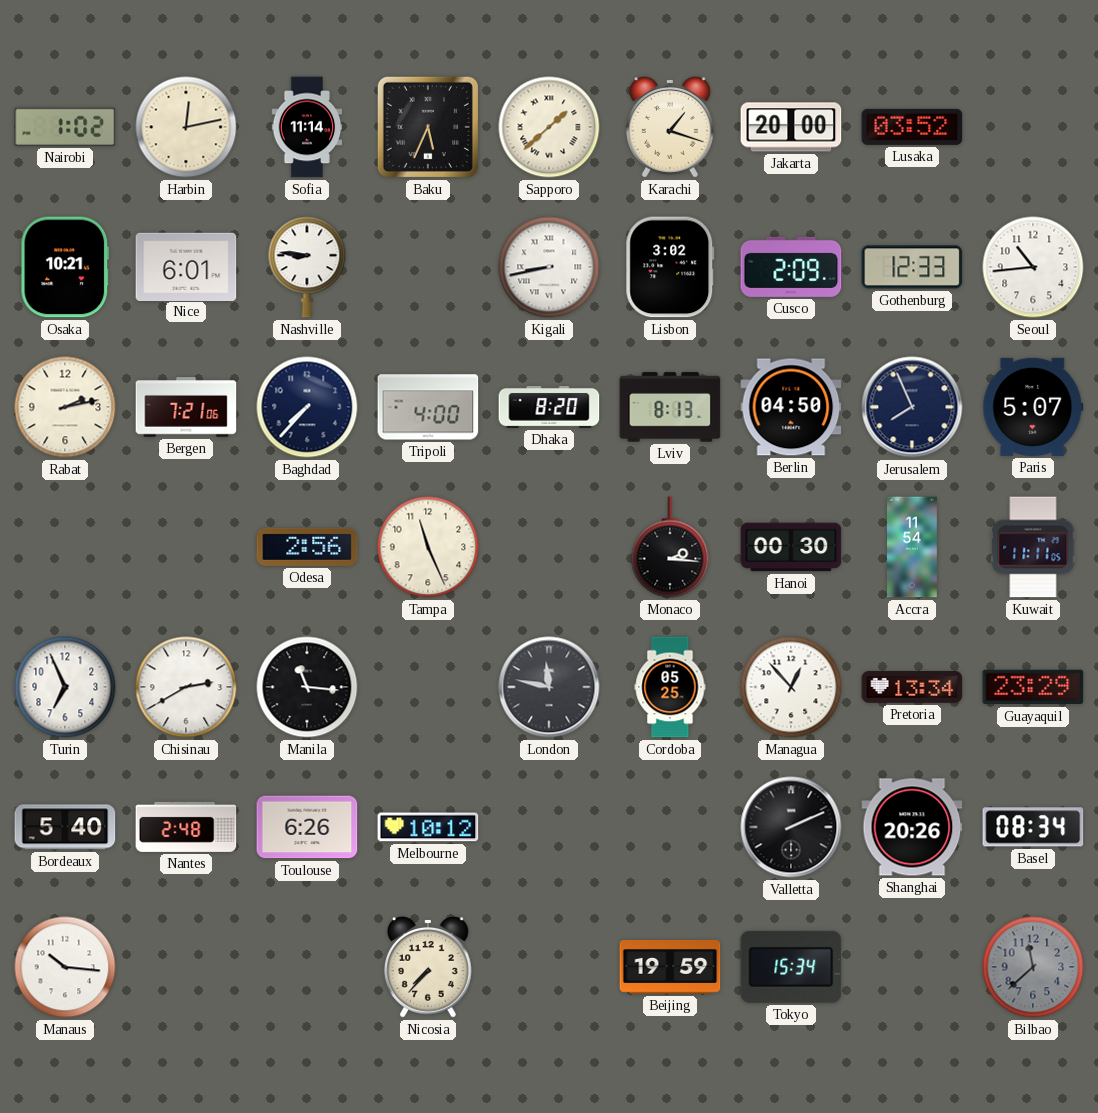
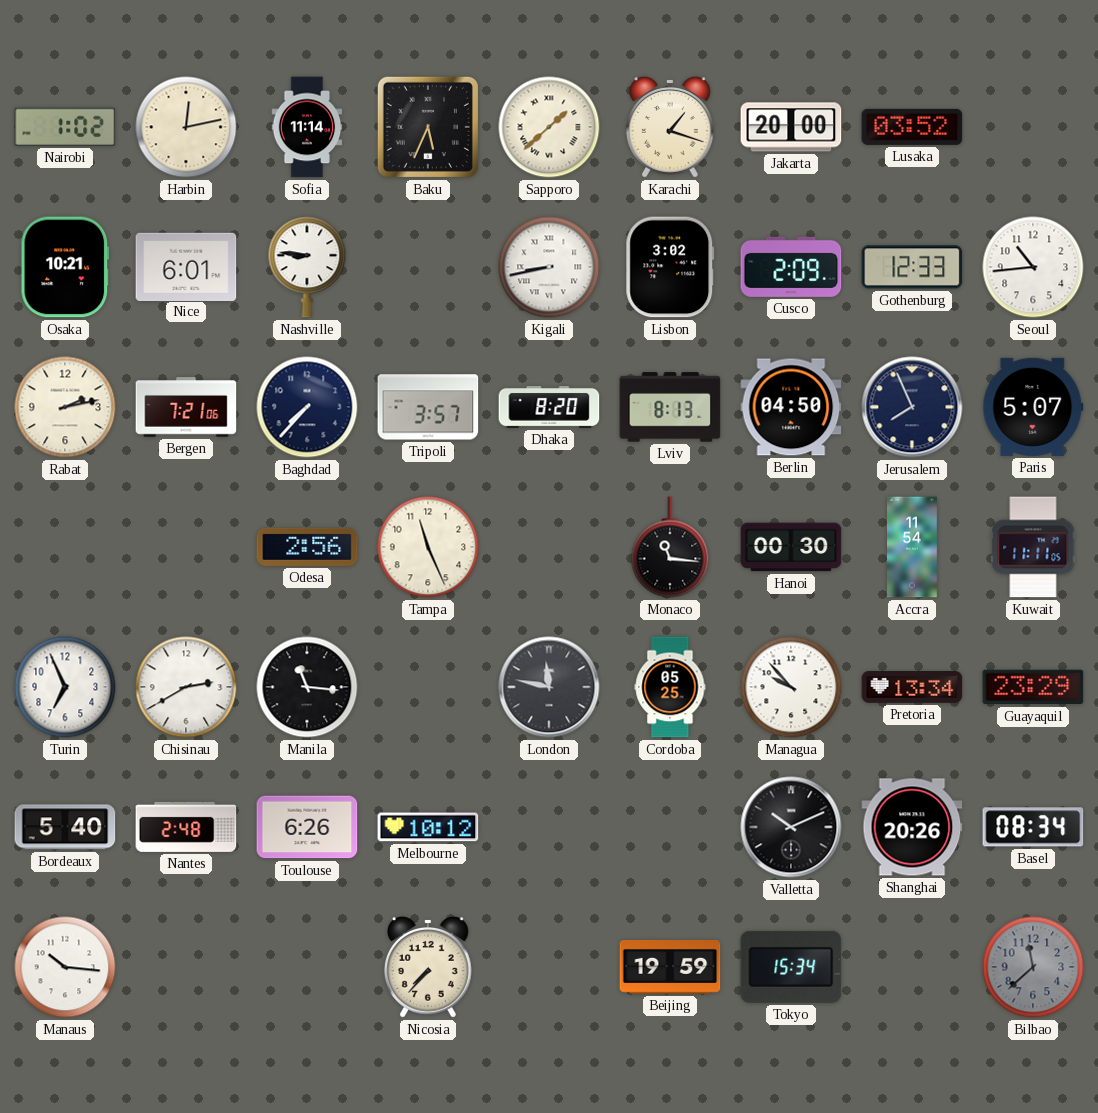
Tripoli: 4:00 -> 3:57 (428, 407)
Monaco: 2:16 -> 11:16 (670, 547)
Managua: 12:53 -> 9:53 (791, 687)
Valletta: 2:11 -> 10:11 (791, 827)
